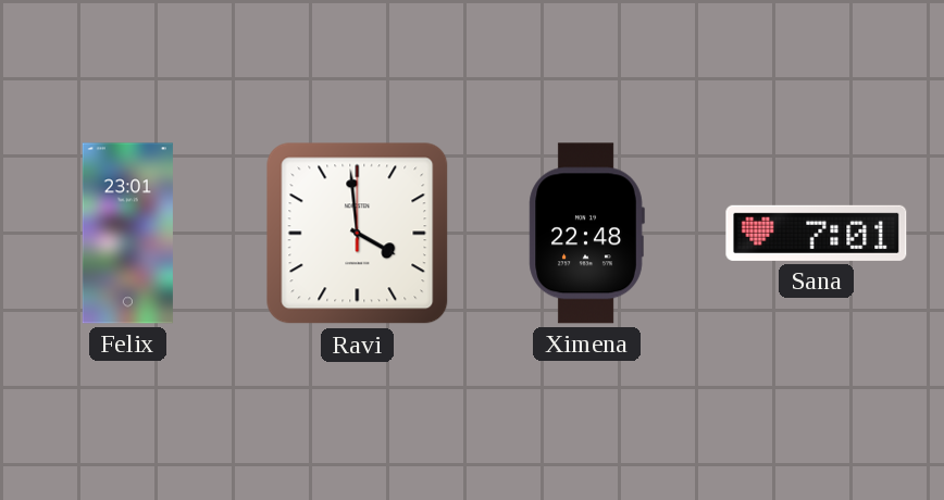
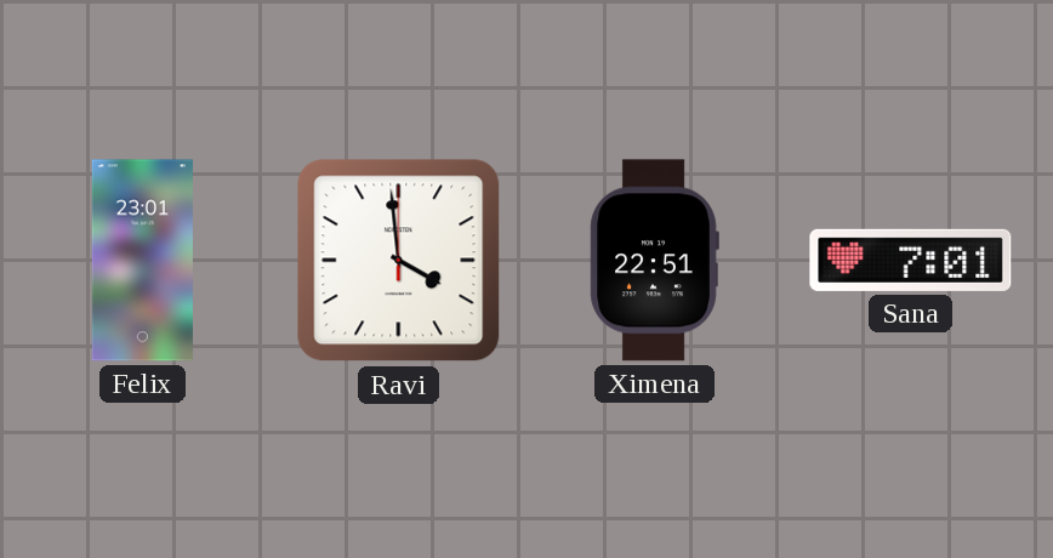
Ximena: 22:48 -> 22:51 (654, 261)
